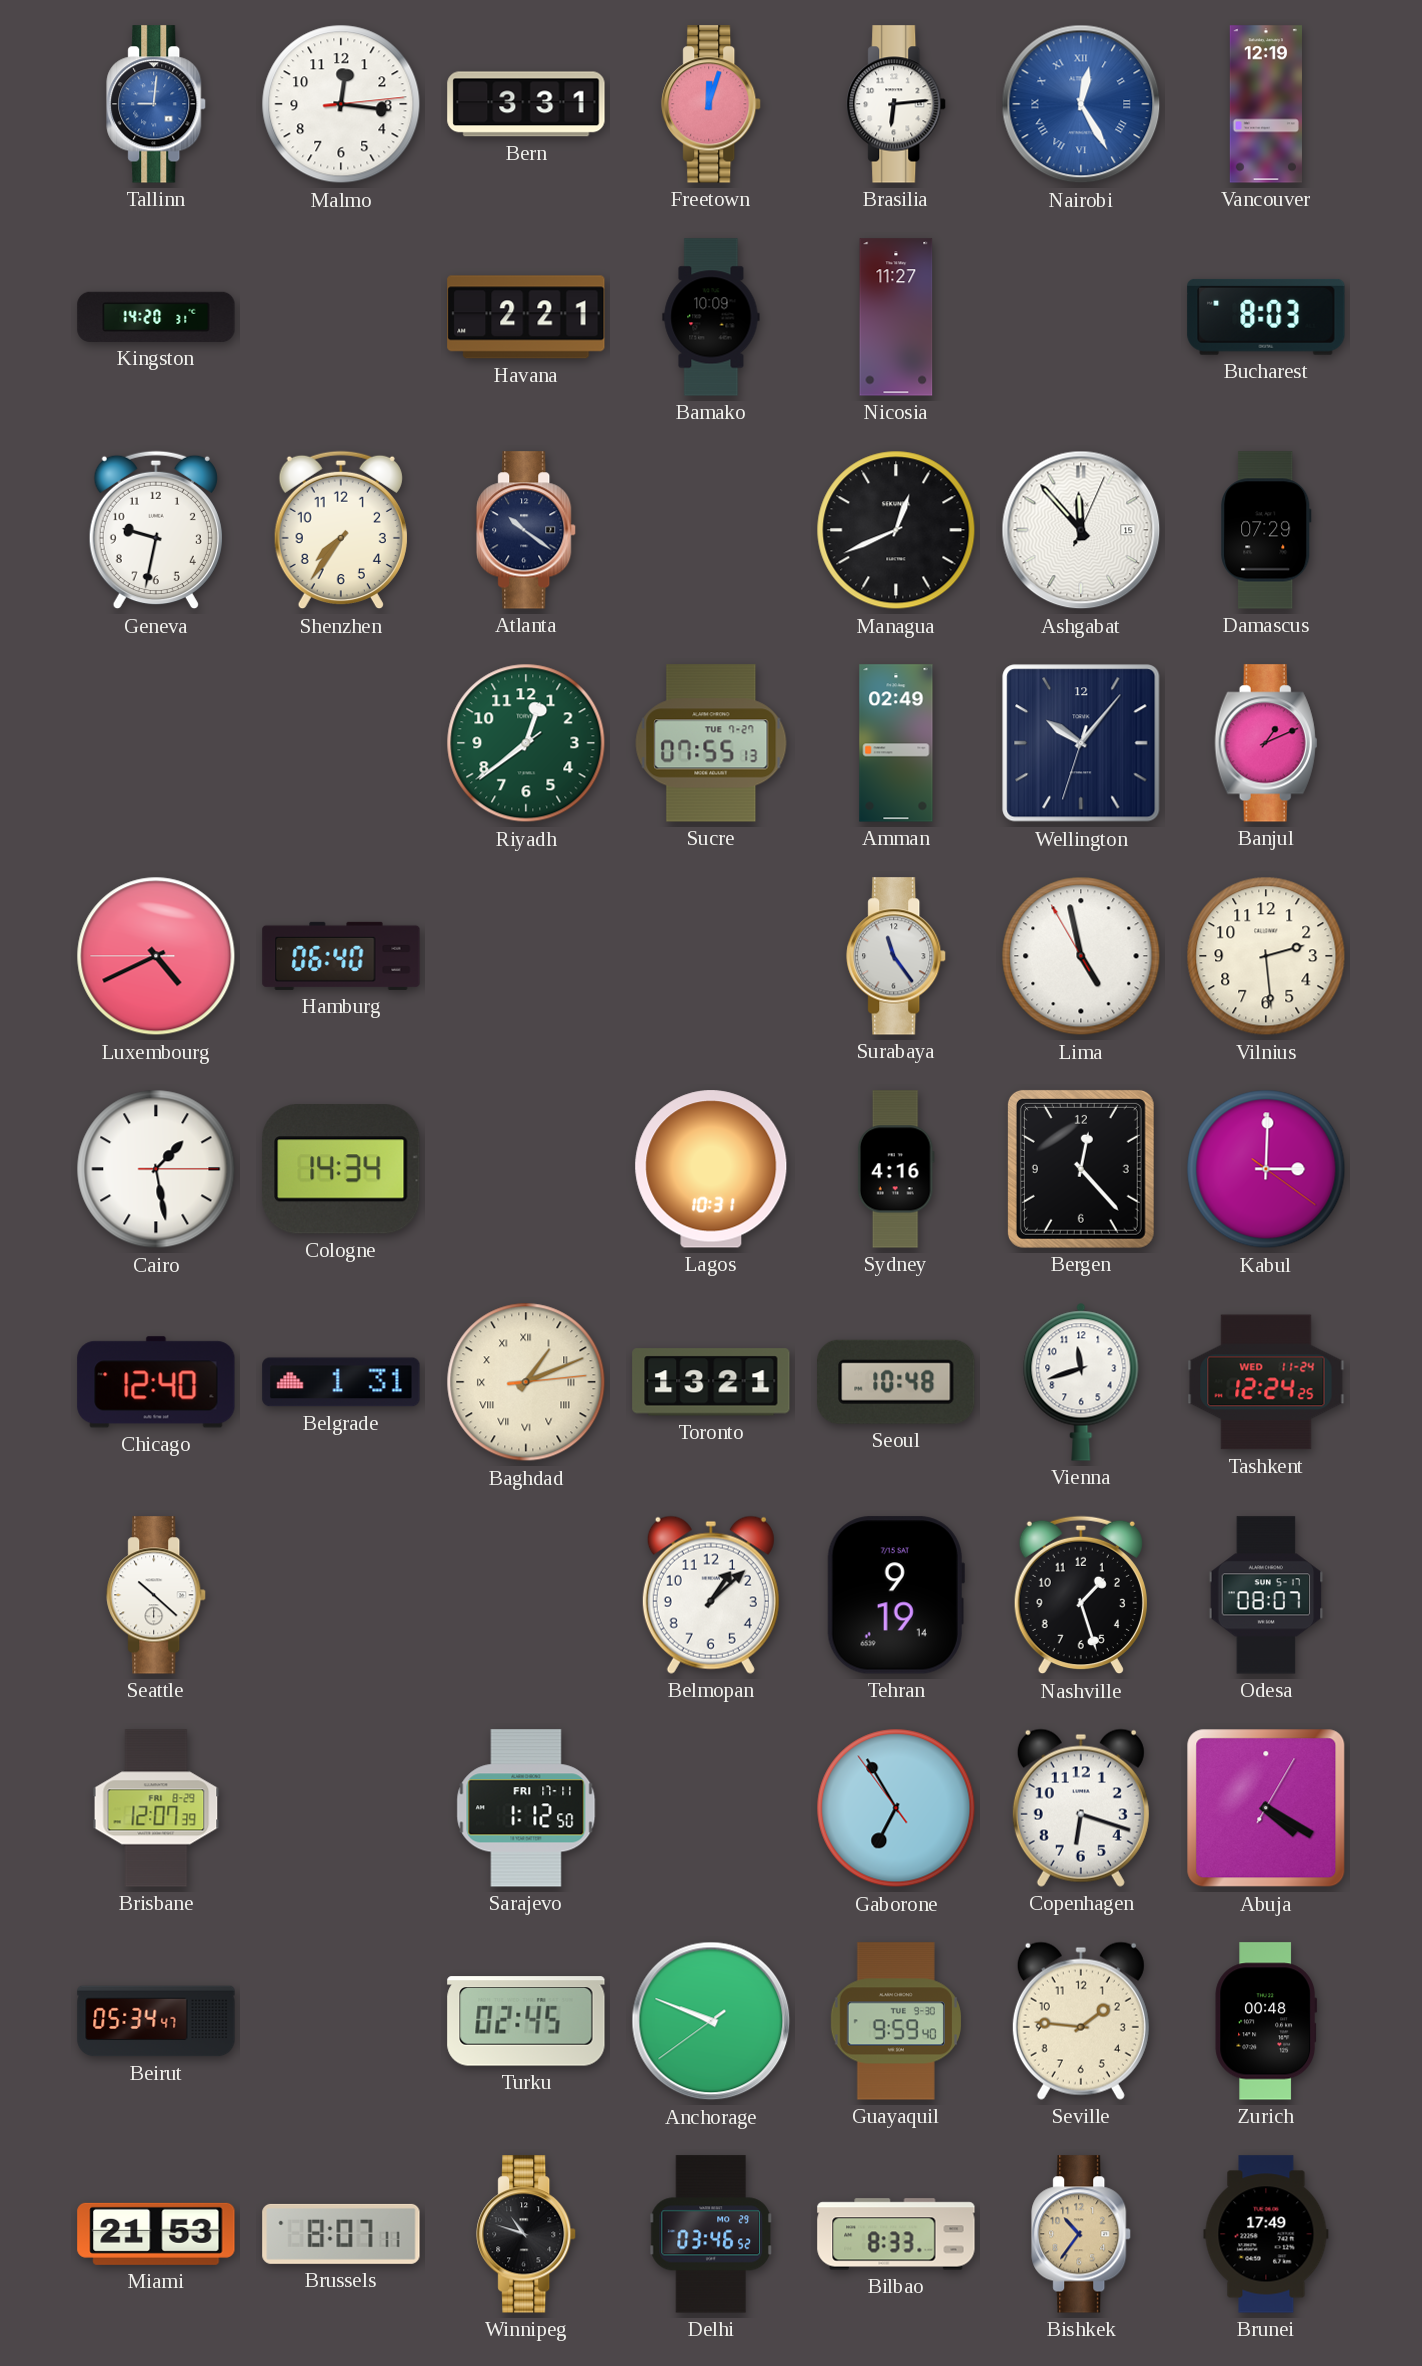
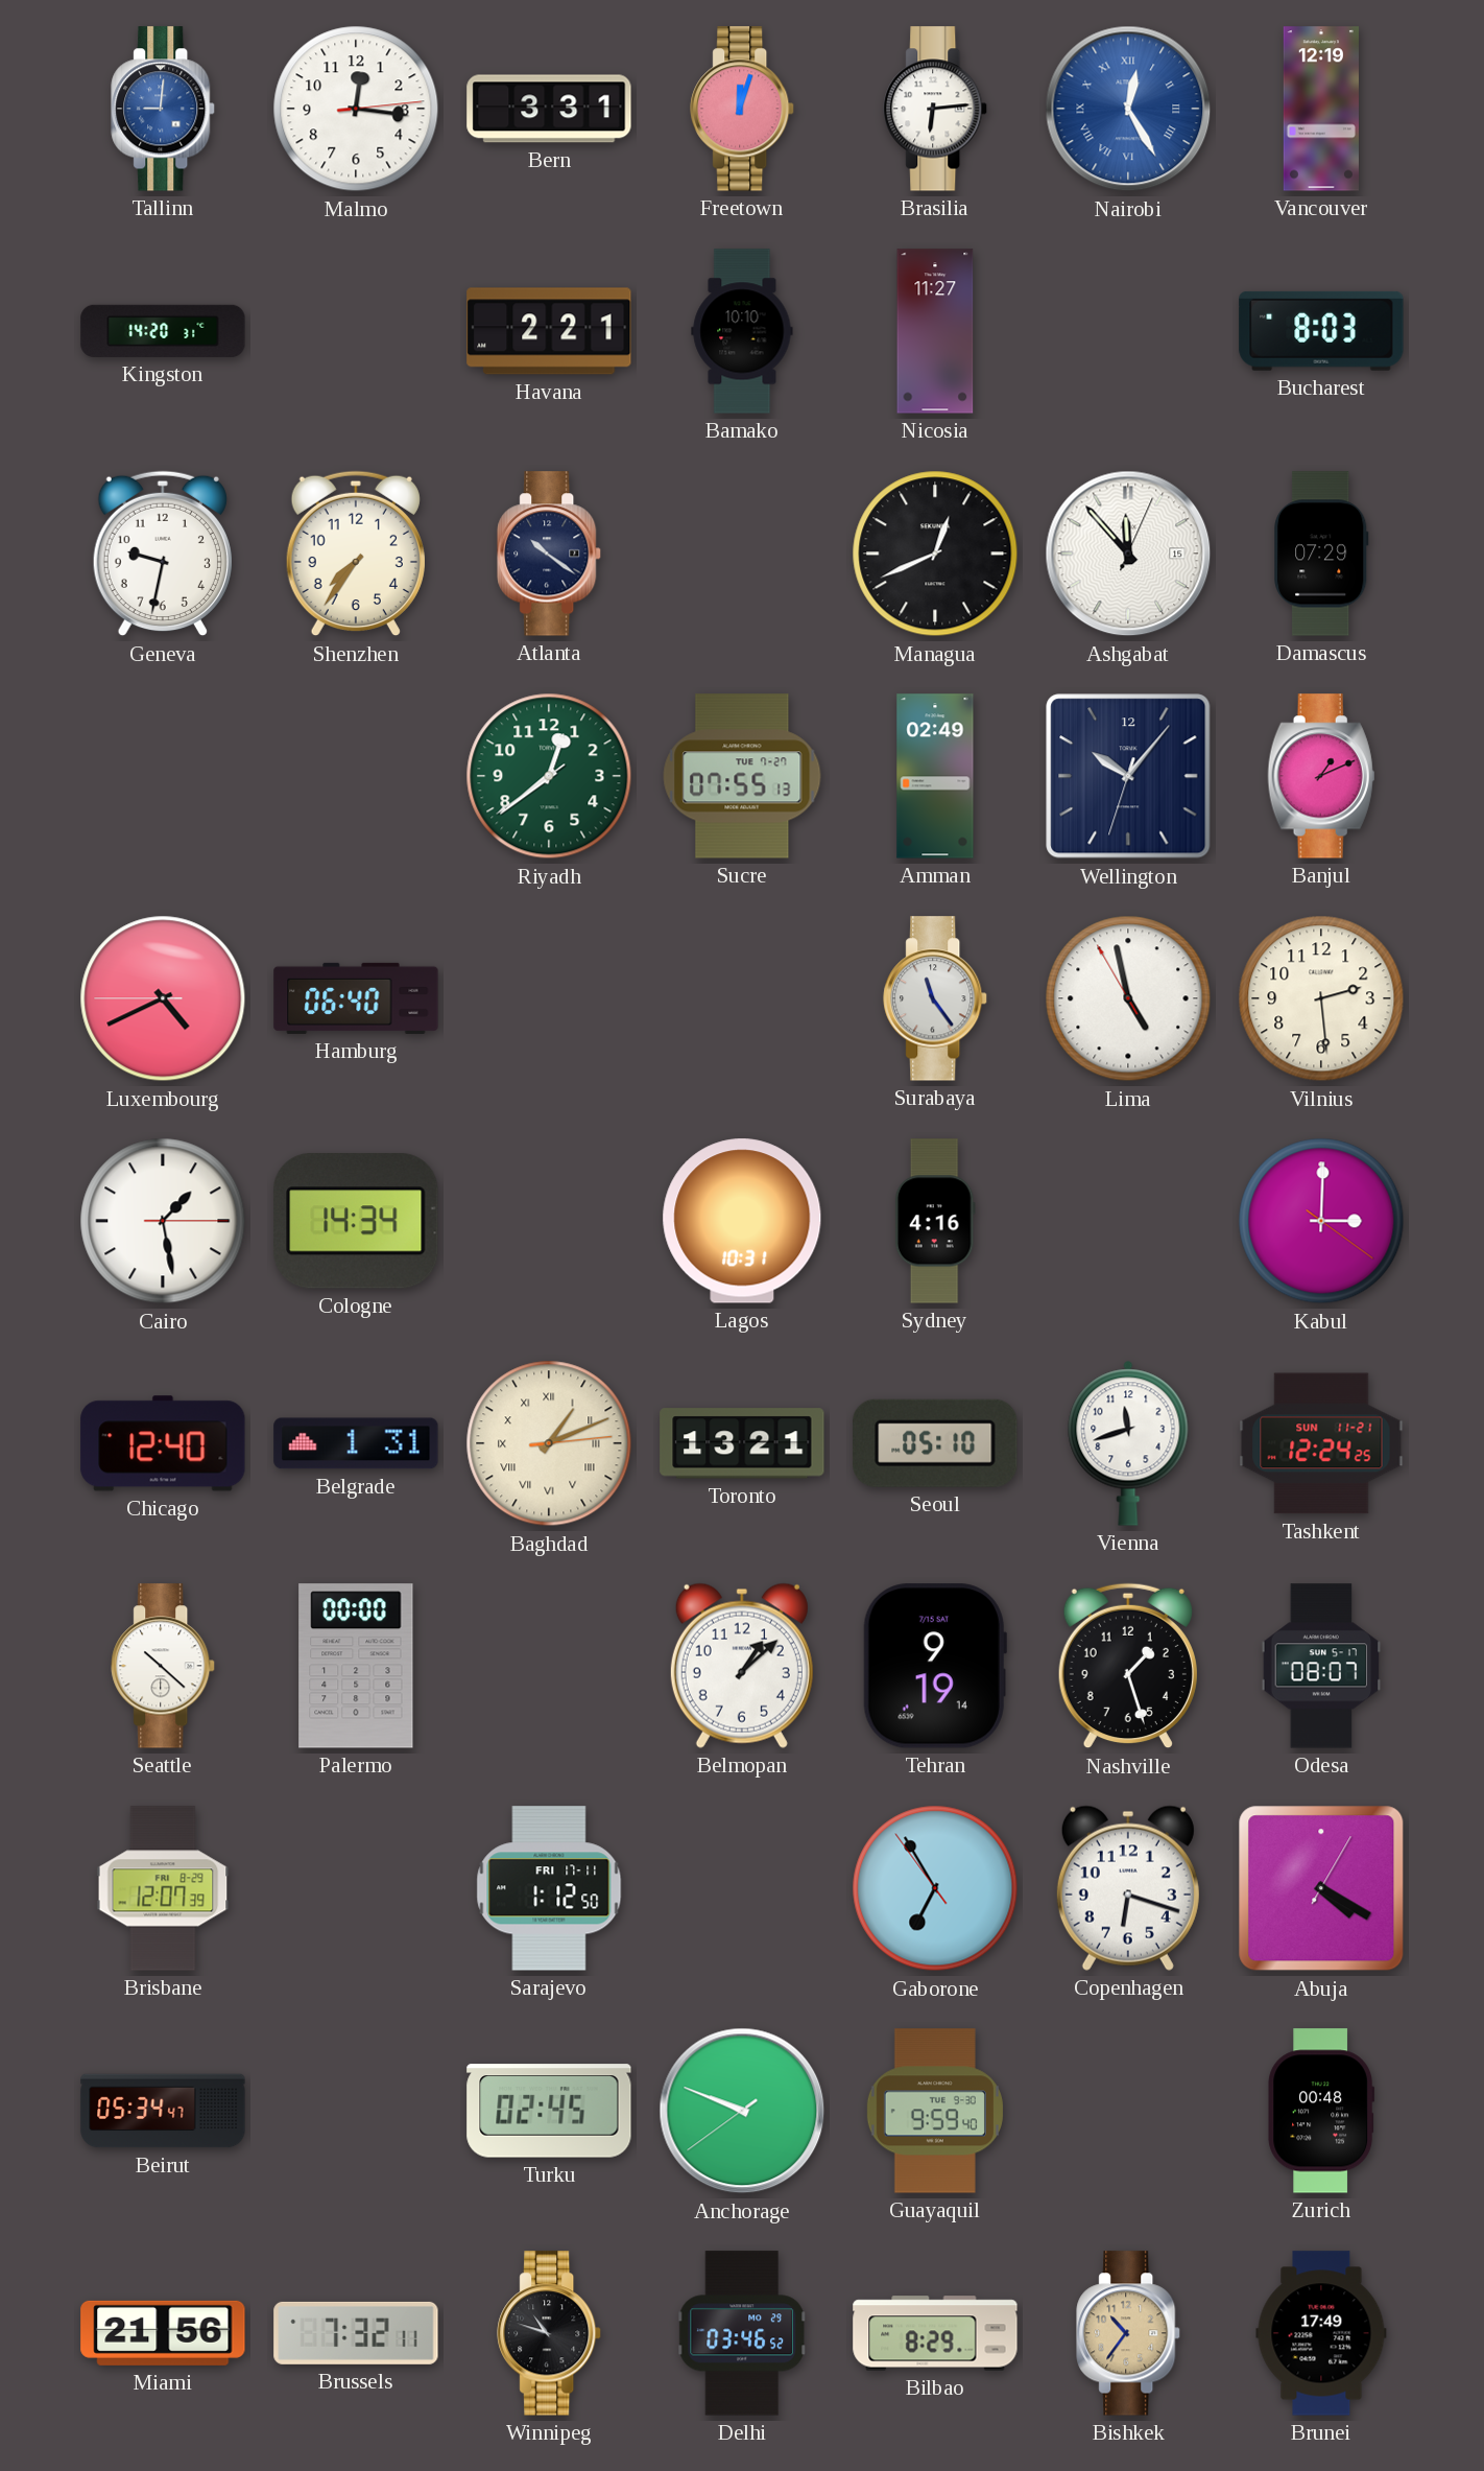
Bamako: 10:09 -> 10:10 (742, 331)
Bergen: 12:23 -> none (1081, 1169)
Seoul: 10:48 -> 05:10 (935, 1443)
Tashkent date: WED 11-24 -> SUN 11-21 (1321, 1443)
Palermo: none -> 00:00 (356, 1666)
Seville: 1:46 -> none (1081, 2021)
Miami: 21:53 -> 21:56 (163, 2333)
Brussels: 8:07 -> 7:32 (356, 2333)
Bilbao: 8:33 -> 8:29 (935, 2333)
